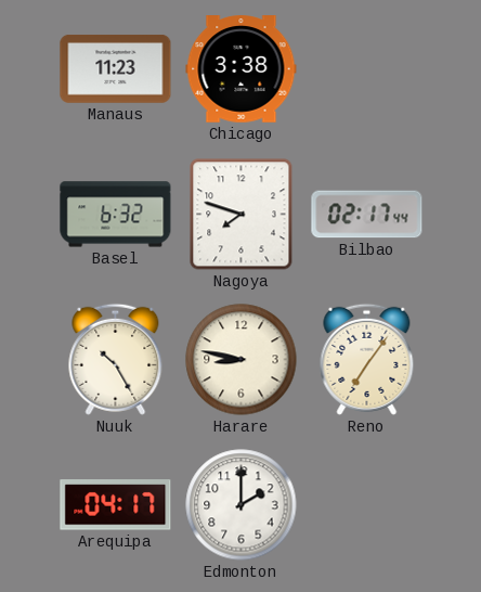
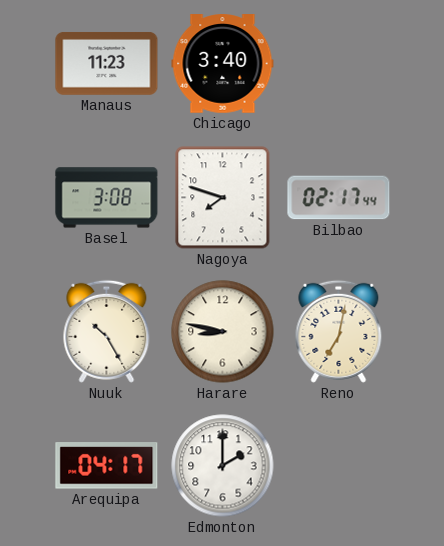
Chicago: 3:38 -> 3:40 (223, 64)
Basel: 6:32 -> 3:08 (107, 198)
Reno: 7:06 -> 7:02 (339, 331)
